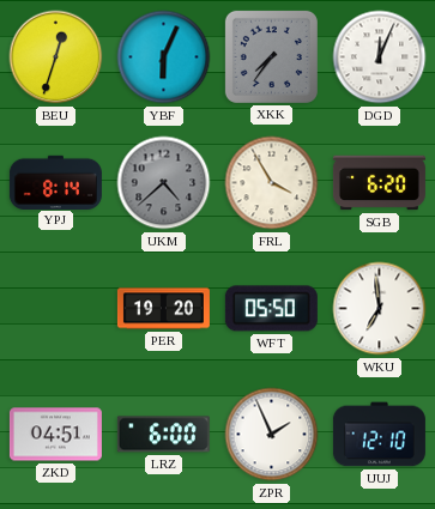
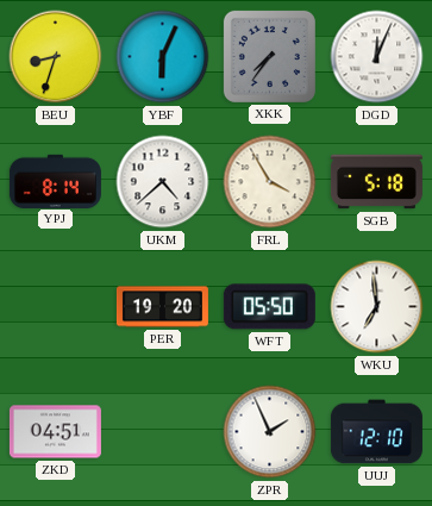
BEU: 12:33 -> 8:33 (56, 57)
UKM dial: grey -> white (163, 182)
SGB: 6:20 -> 5:18 (376, 182)
LRZ: 6:00 -> none (163, 435)
